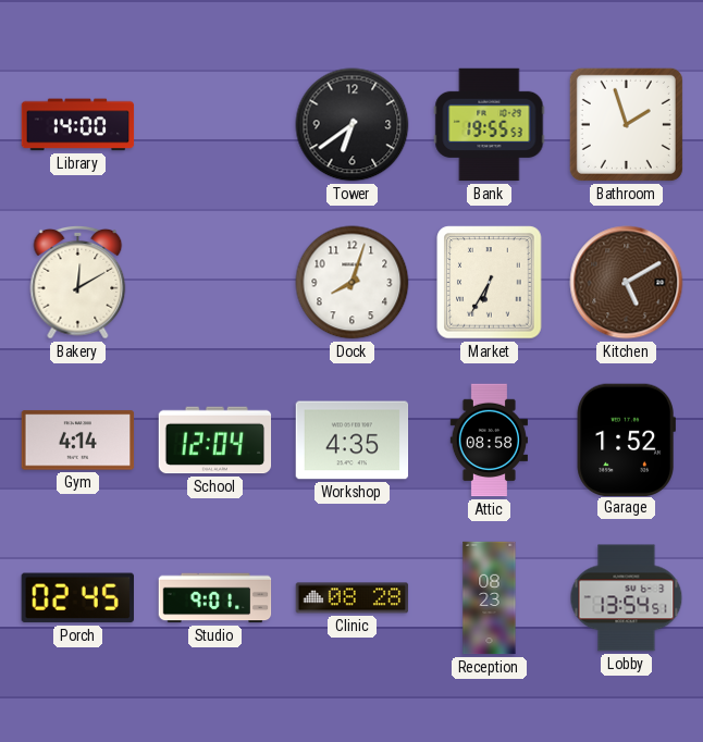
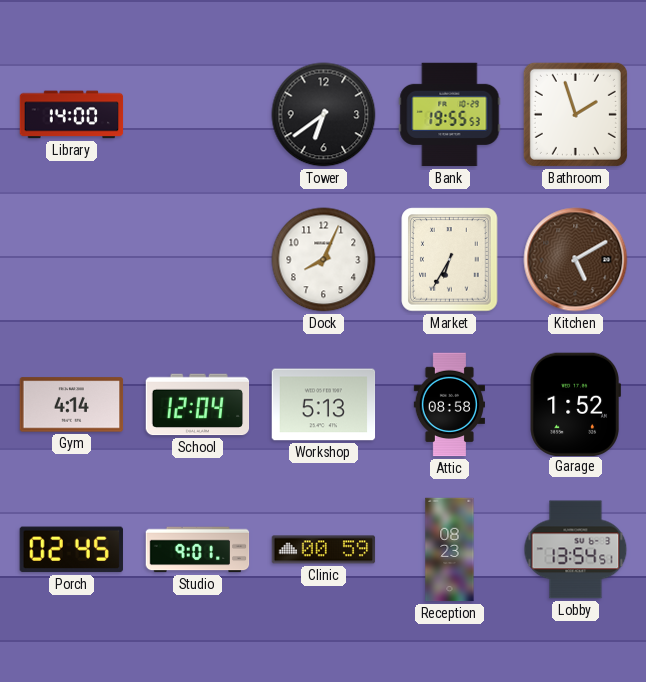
Bakery: 12:10 -> none (78, 282)
Dock: 8:03 -> 8:04 (324, 260)
Workshop: 4:35 -> 5:13 (324, 405)
Clinic: 08:28 -> 00:59 (324, 550)
